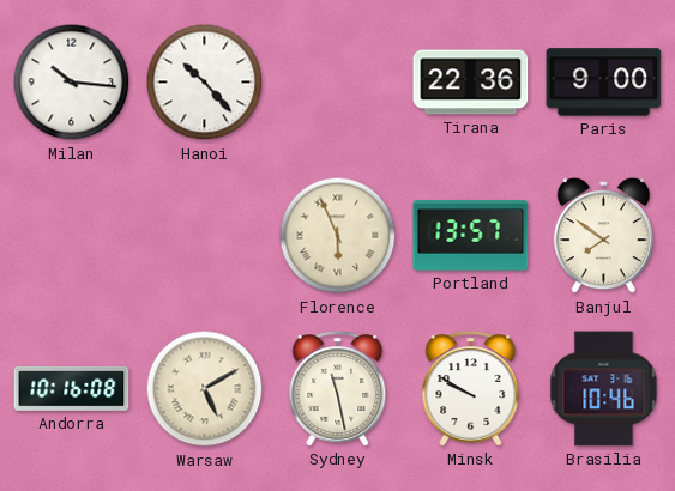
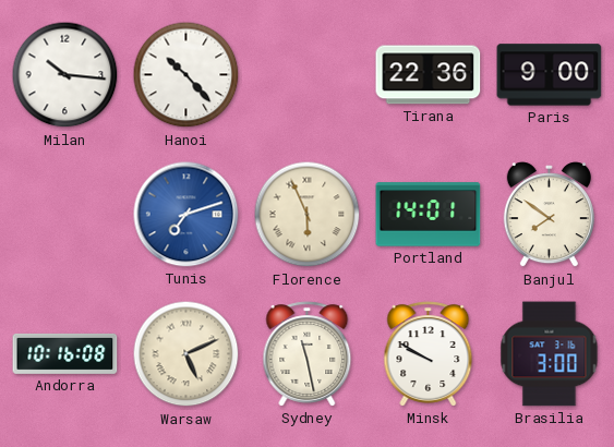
Tunis: none -> 7:12 (186, 215)
Portland: 13:57 -> 14:01 (429, 215)
Warsaw: 5:10 -> 5:11 (186, 354)
Brasilia: 10:46 -> 3:00 (550, 354)
